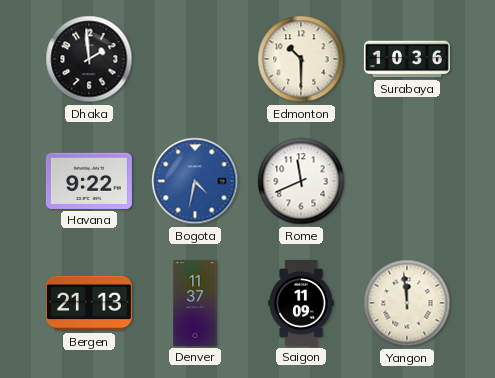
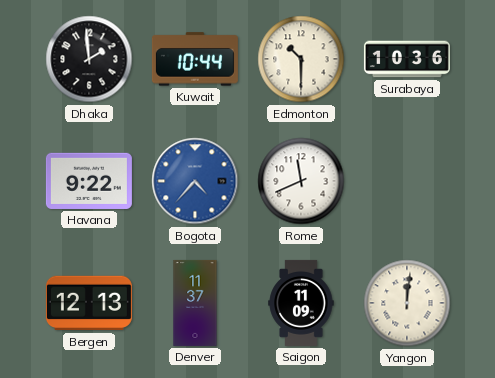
Kuwait: none -> 10:44 (195, 59)
Bogota: 4:32 -> 4:37 (195, 181)
Bergen: 21:13 -> 12:13 (89, 303)
Yangon: 11:59 -> 12:01 (407, 303)
